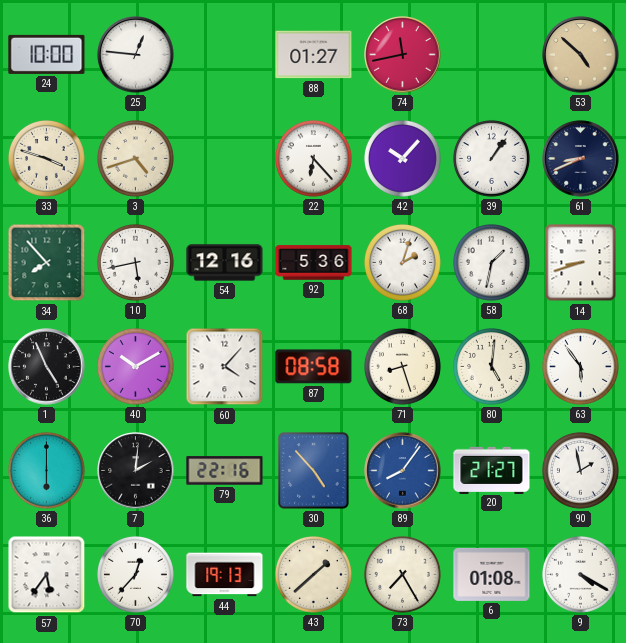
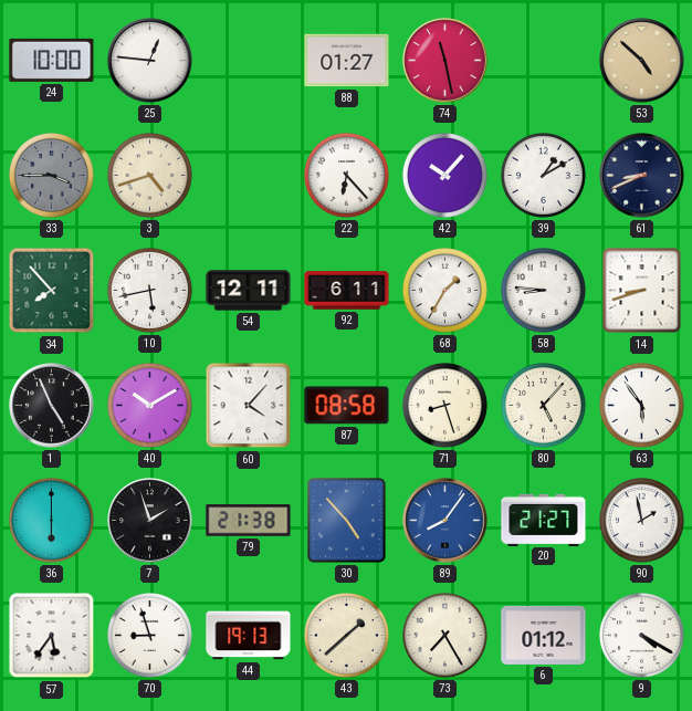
74: 11:43 -> 11:28 (445, 61)
33: 3:48 -> 3:45 (51, 175)
33 dial: cream -> grey (51, 175)
39: 1:06 -> 1:10 (543, 175)
54: 12:16 -> 12:11 (249, 291)
92: 5:36 -> 6:11 (347, 291)
68: 2:03 -> 1:35 (444, 290)
58: 1:32 -> 8:46 (543, 290)
80: 5:01 -> 5:07 (543, 405)
7: 2:01 -> 1:57 (150, 521)
79: 22:16 -> 21:38 (249, 521)
70: 12:37 -> 8:57 (149, 635)
6: 01:08 -> 01:12 (544, 635)
